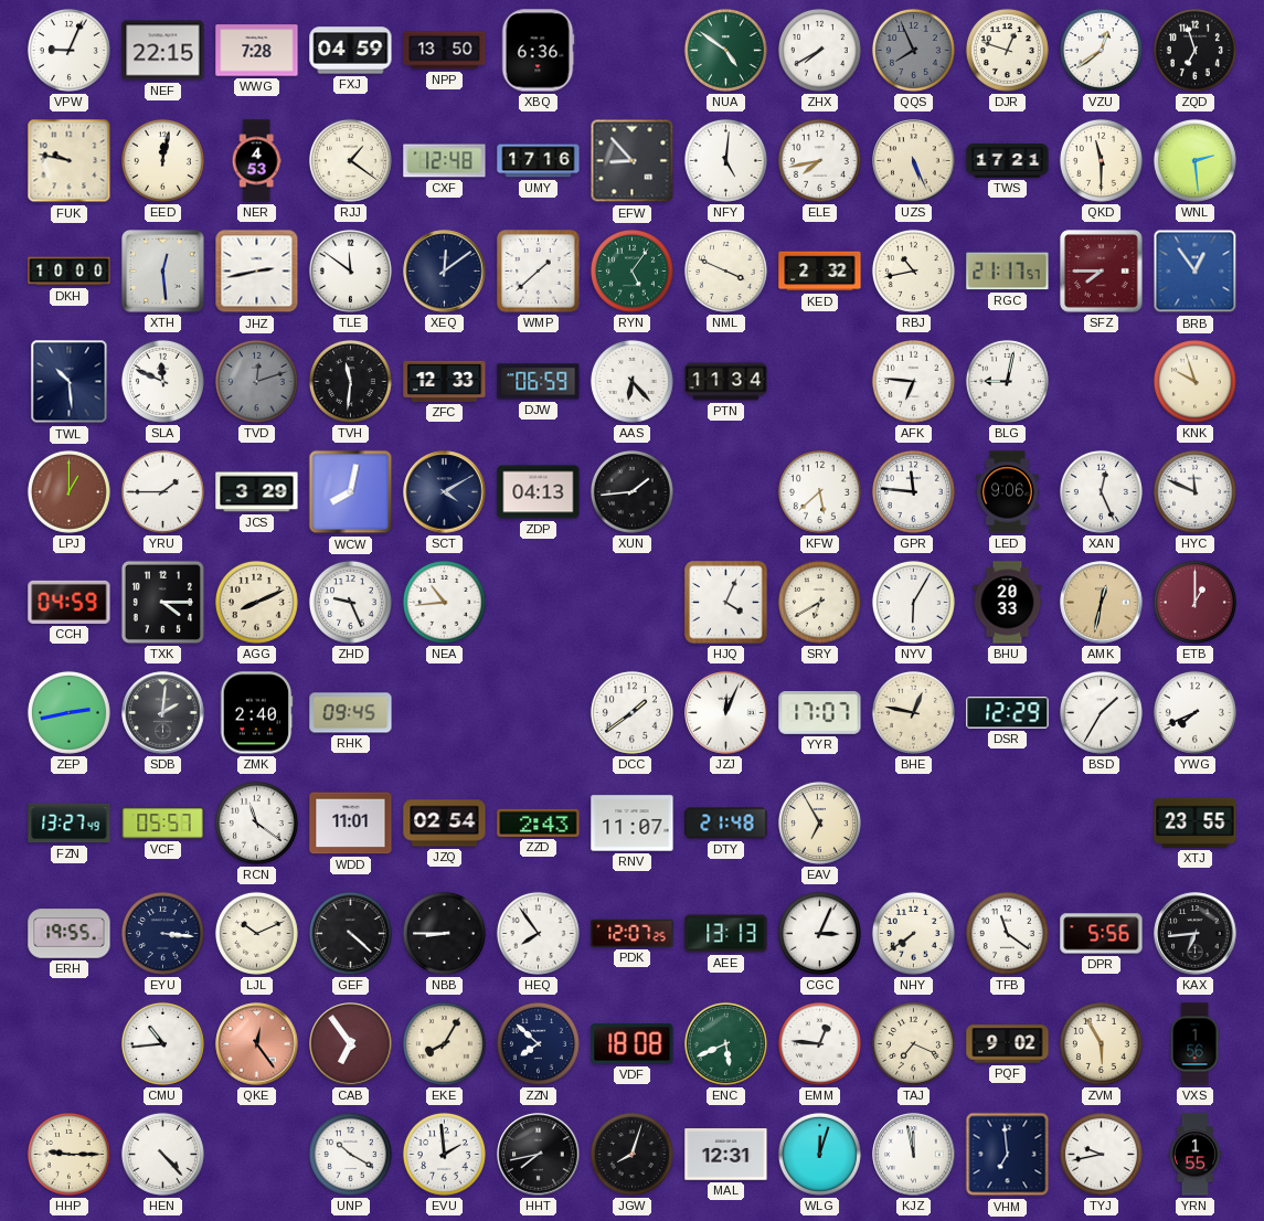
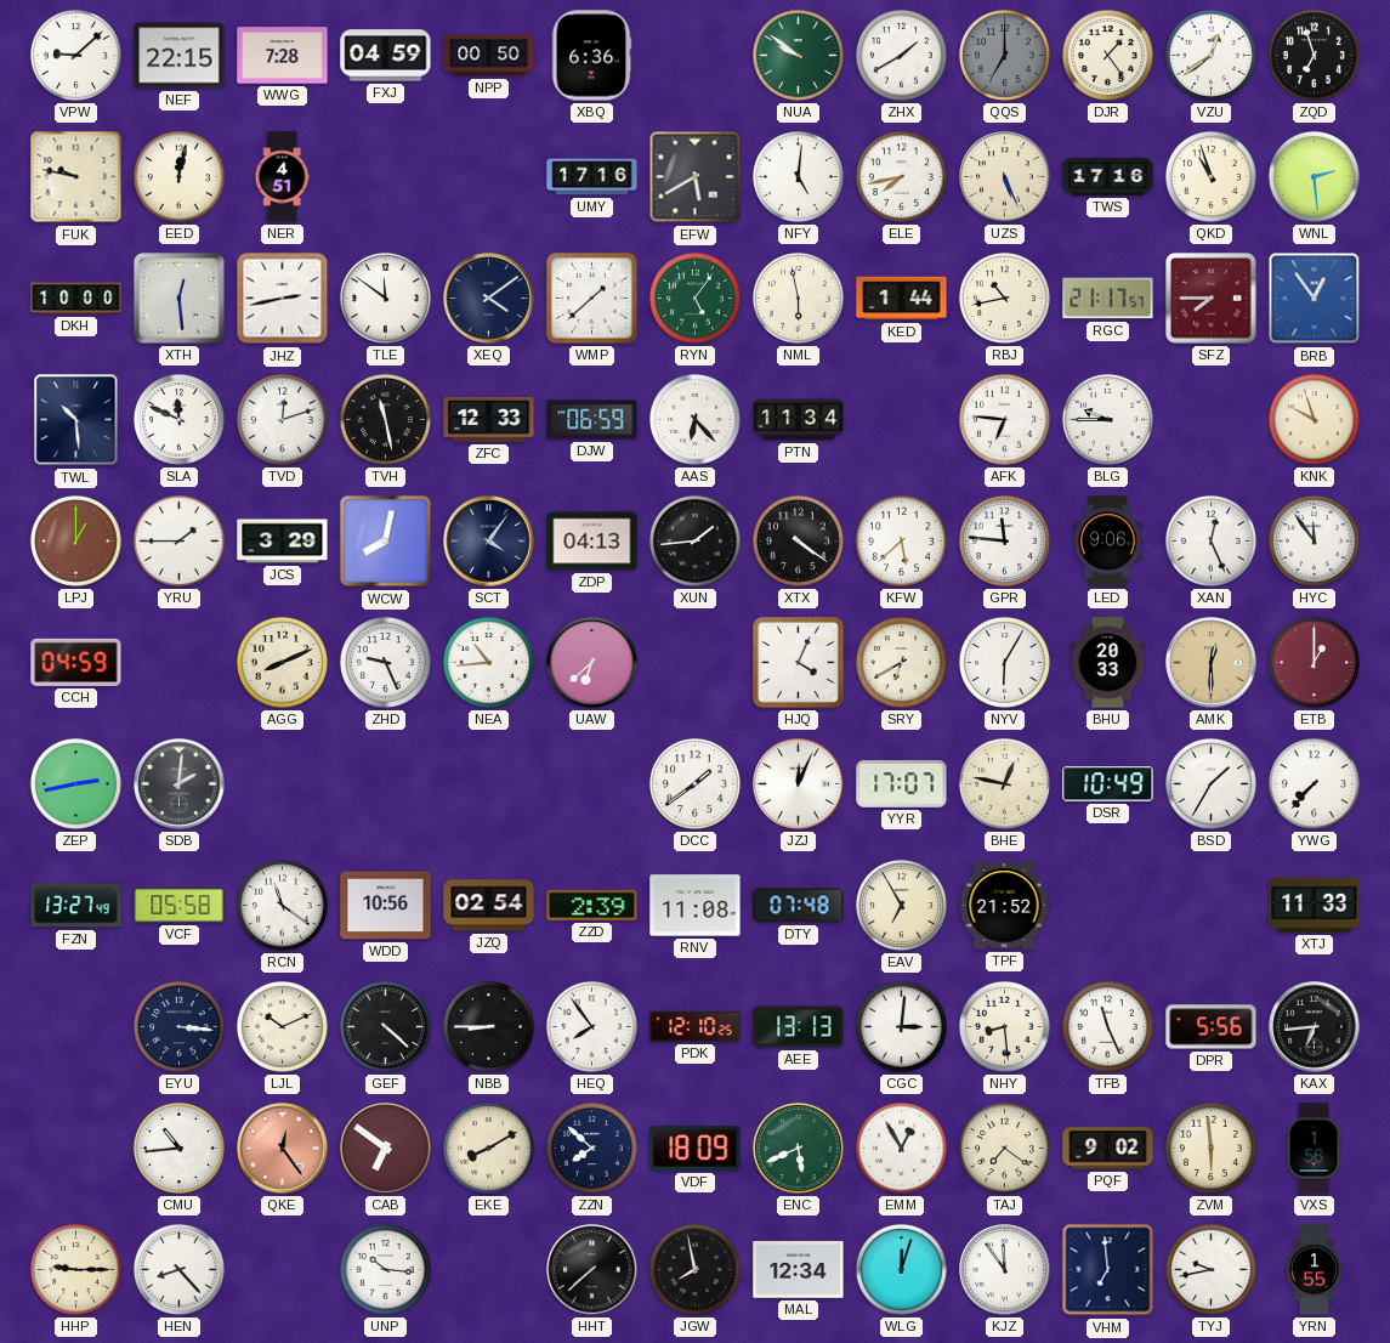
VPW: 9:04 -> 9:08 (75, 55)
NPP: 13:50 -> 00:50 (489, 56)
NUA: 4:51 -> 9:51 (798, 55)
ZHX: 7:40 -> 1:40 (901, 55)
QQS: 7:56 -> 7:00 (1004, 55)
DJR: 12:48 -> 1:24 (1107, 55)
NER: 4:53 -> 4:51 (282, 177)
RJJ: 1:21 -> none (350, 160)
CXF: 12:48 -> none (445, 161)
EFW: 8:53 -> 5:40 (696, 177)
TWS: 17:21 -> 17:16 (1108, 177)
QKD: 11:30 -> 10:57 (1210, 176)
XEQ: 12:09 -> 4:09 (489, 299)
NML: 3:49 -> 5:58 (798, 297)
KED: 2:32 -> 1:44 (902, 299)
TVD dial: grey -> white (282, 419)
TVH: 11:31 -> 11:28 (385, 419)
BLG: 9:02 -> 9:45 (1107, 419)
SCT: 4:10 -> 4:06 (489, 542)
XTX: none -> 4:21 (798, 540)
HYC: 11:49 -> 11:54 (1314, 540)
TXK: 4:15 -> none (162, 602)
UAW: none -> 6:38 (592, 663)
AMK: 12:32 -> 12:30 (1212, 663)
ZMK: 2:40 -> none (256, 713)
RHK: 09:45 -> none (351, 713)
DSR: 12:29 -> 10:49 (1108, 784)
YWG: 7:41 -> 7:37 (1314, 783)
VCF: 05:57 -> 05:58 (180, 906)
WDD: 11:01 -> 10:56 (386, 906)
ZZD: 2:43 -> 2:39 (592, 905)
RNV: 11:07 -> 11:08 (696, 906)
DTY: 21:48 -> 07:48 (799, 906)
TPF: none -> 21:52 (1004, 906)
XTJ: 23:55 -> 11:33 (1315, 905)
ERH: 19:55 -> none (70, 934)
PDK: 12:07 -> 12:10 (696, 1026)
CGC: 3:04 -> 3:01 (901, 1026)
NHY: 7:39 -> 8:29 (1004, 1026)
TFB: 11:21 -> 11:26 (1107, 1026)
CAB: 6:54 -> 6:51 (386, 1149)
EKE: 8:05 -> 8:10 (488, 1147)
VDF: 18:08 -> 18:09 (696, 1149)
EMM: 12:46 -> 12:55 (901, 1147)
TAJ: 7:19 -> 7:21 (1004, 1147)
ZVM: 5:55 -> 5:59 (1210, 1147)
HEN: 4:23 -> 8:23 (178, 1269)
UNP: 10:20 -> 10:16 (385, 1269)
EVU: 1:59 -> none (444, 1154)
HHT: 7:43 -> 7:38 (592, 1270)
JGW: 8:03 -> 7:58 (694, 1269)
MAL: 12:31 -> 12:34 (799, 1270)
KJZ: 11:58 -> 11:54 (1005, 1270)
